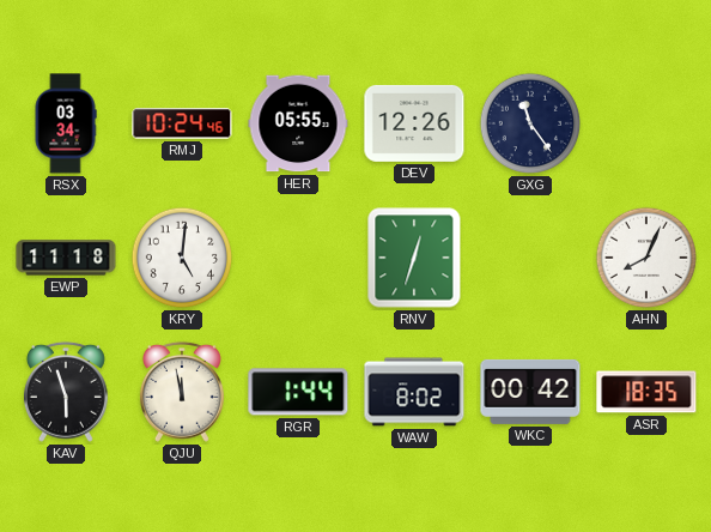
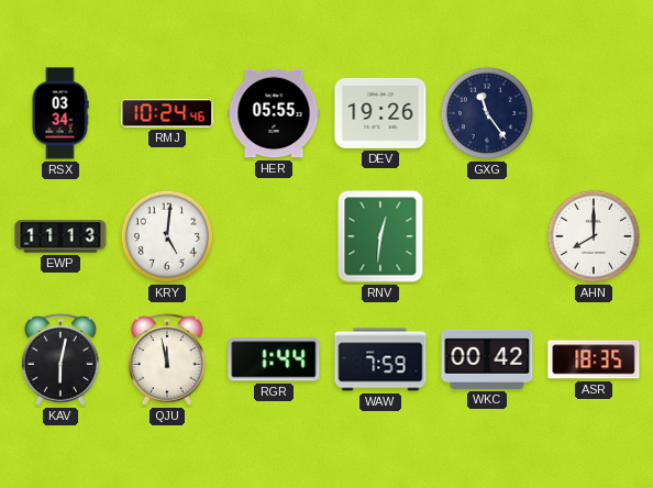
DEV: 12:26 -> 19:26 (380, 113)
EWP: 11:18 -> 11:13 (60, 236)
RNV: 12:33 -> 12:31 (380, 236)
AHN: 8:04 -> 8:00 (594, 236)
KAV: 5:57 -> 6:02 (60, 359)
WAW: 8:02 -> 7:59 (380, 359)
